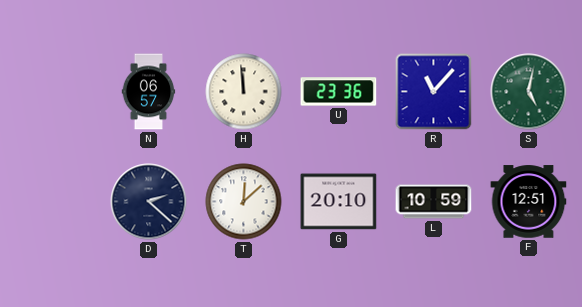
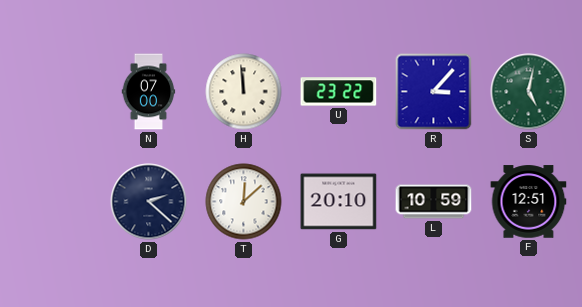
N: 06:57 -> 07:00 (149, 92)
U: 23:36 -> 23:22 (339, 92)
R: 11:07 -> 3:07 (434, 92)
